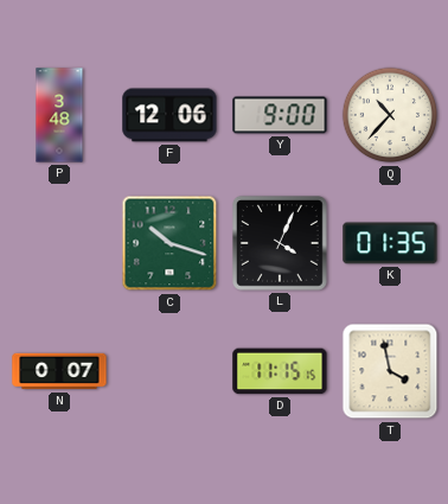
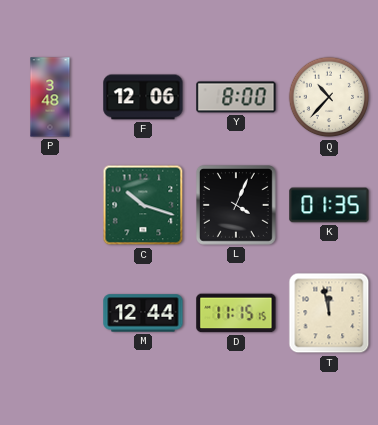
Y: 9:00 -> 8:00 (236, 97)
N: 0:07 -> none (59, 371)
M: none -> 12:44 (143, 313)
T: 3:58 -> 11:58 (329, 313)
